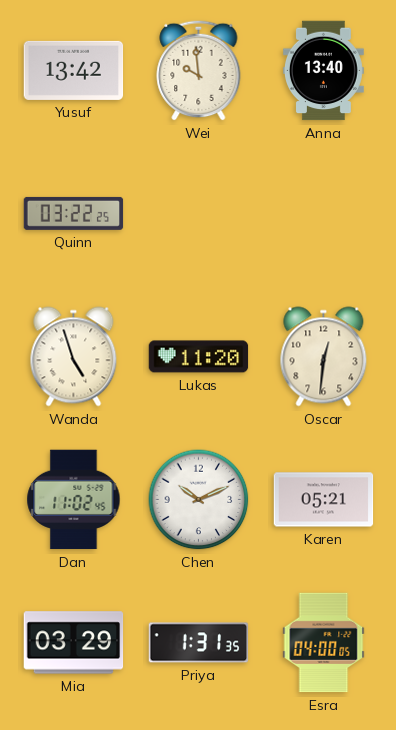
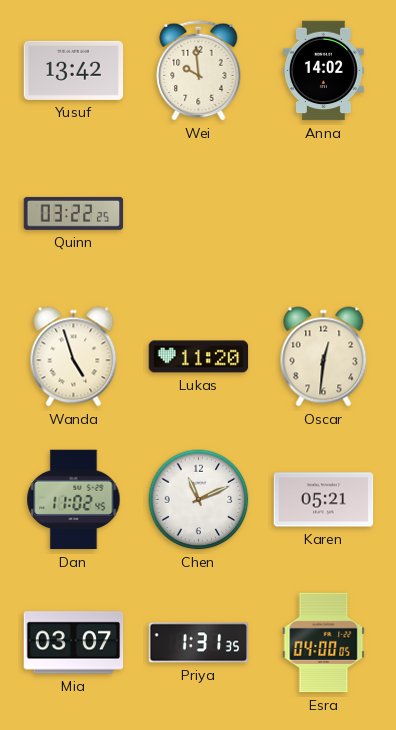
Anna: 13:40 -> 14:02 (323, 71)
Chen: 10:11 -> 11:11 (199, 500)
Mia: 03:29 -> 03:07 (74, 643)
